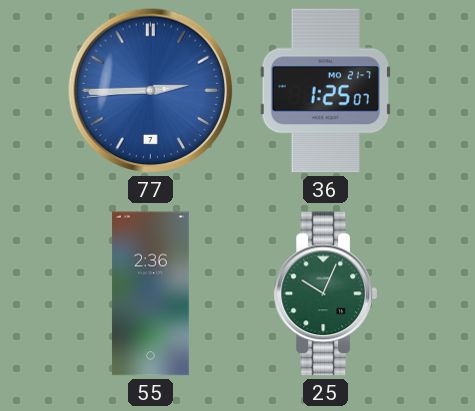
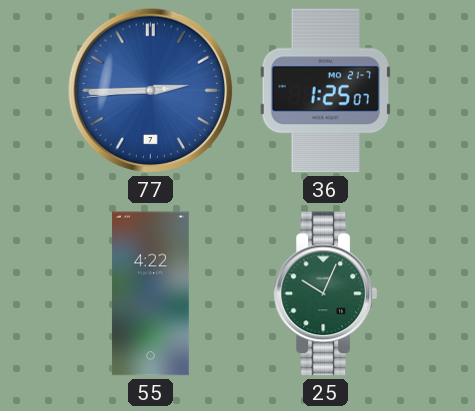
55: 2:36 -> 4:22 (150, 294)
